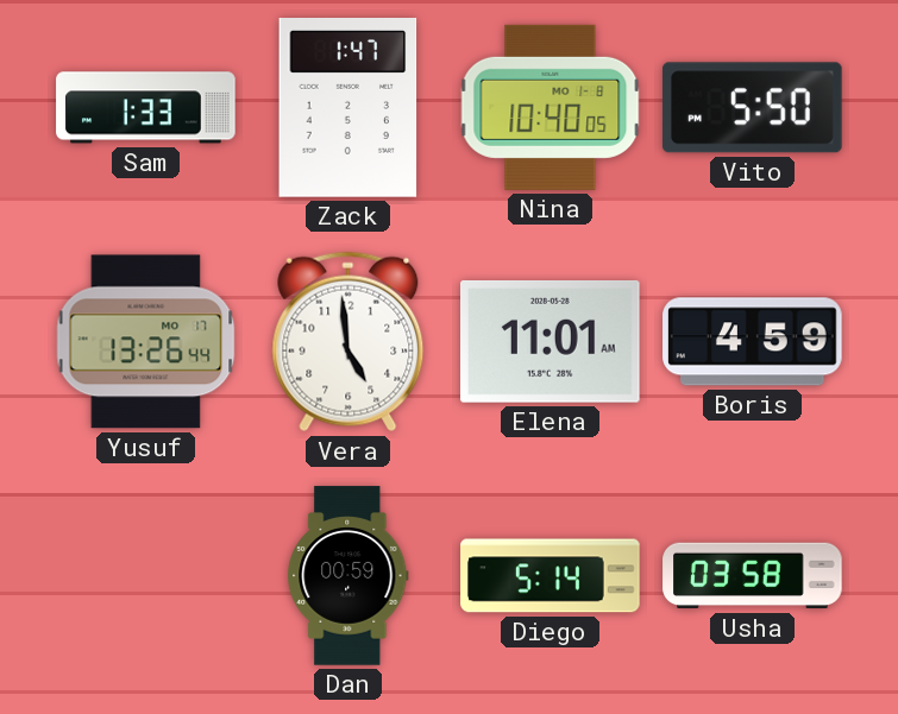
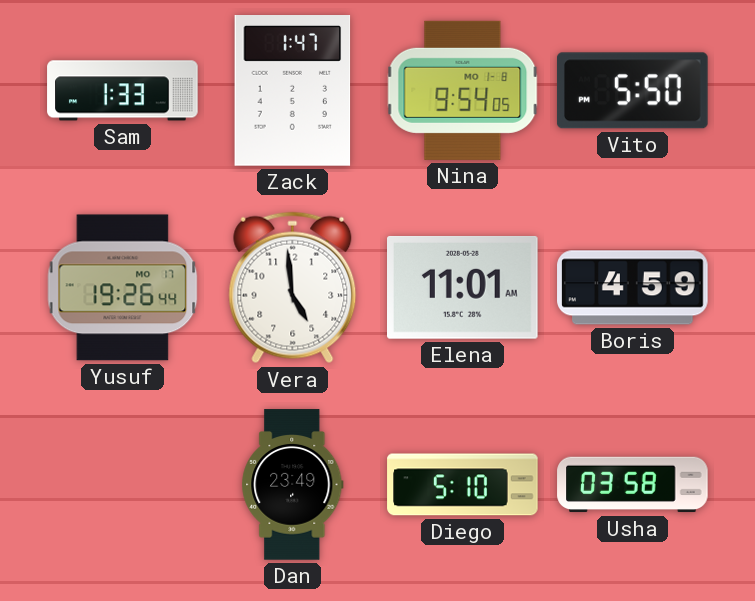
Nina: 10:40 -> 9:54 (463, 90)
Yusuf: 13:26 -> 19:26 (123, 288)
Dan: 00:59 -> 23:49 (293, 485)
Diego: 5:14 -> 5:10 (463, 485)
